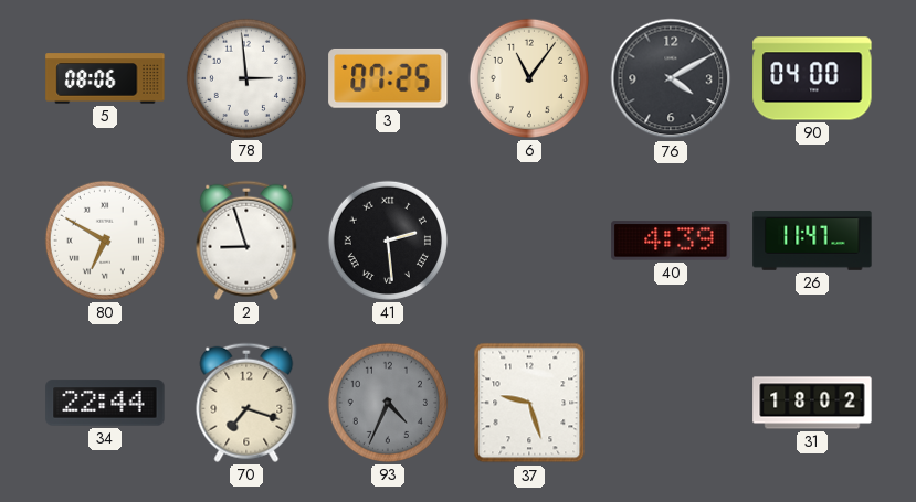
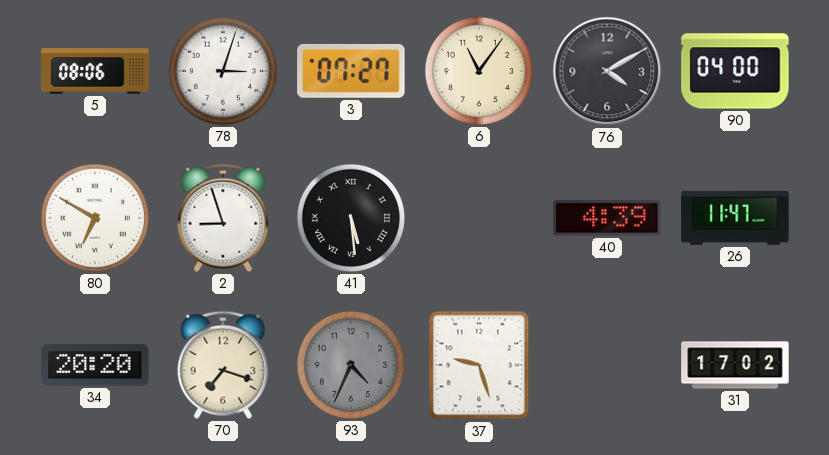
78: 2:59 -> 3:03 (223, 71)
3: 07:25 -> 07:27 (351, 71)
41: 2:29 -> 5:29 (351, 218)
34: 22:44 -> 20:20 (95, 365)
31: 18:02 -> 17:02 (735, 365)
